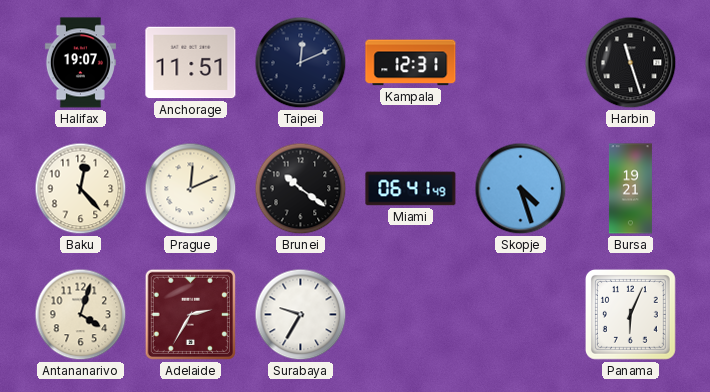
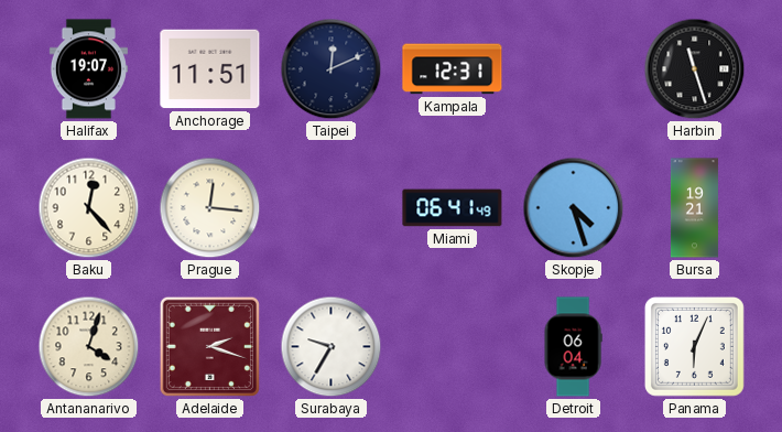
Prague: 12:11 -> 12:16 (210, 208)
Brunei: 10:21 -> none (301, 189)
Adelaide: 2:35 -> 2:18 (209, 346)
Detroit: none -> 06:04 (573, 347)
